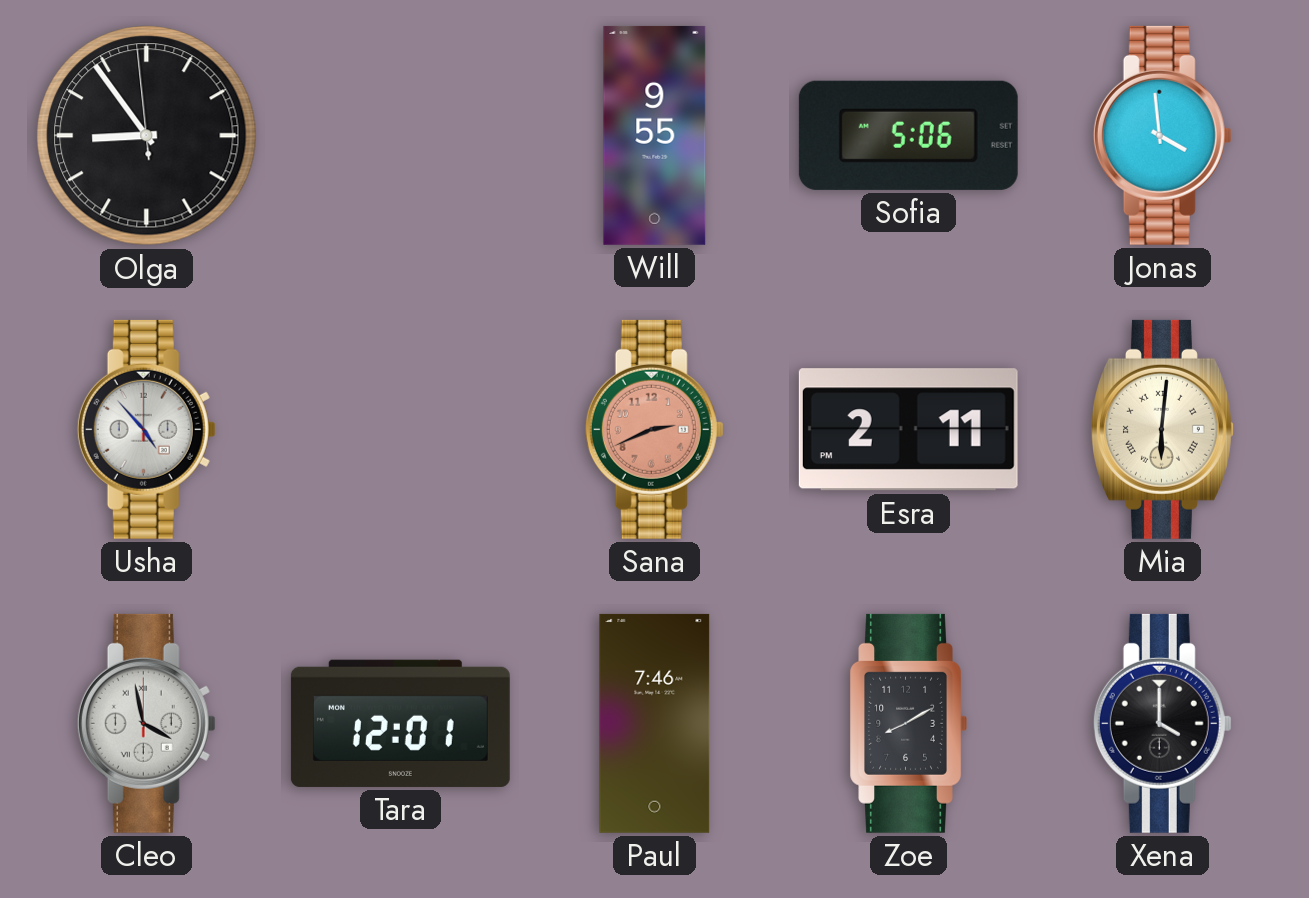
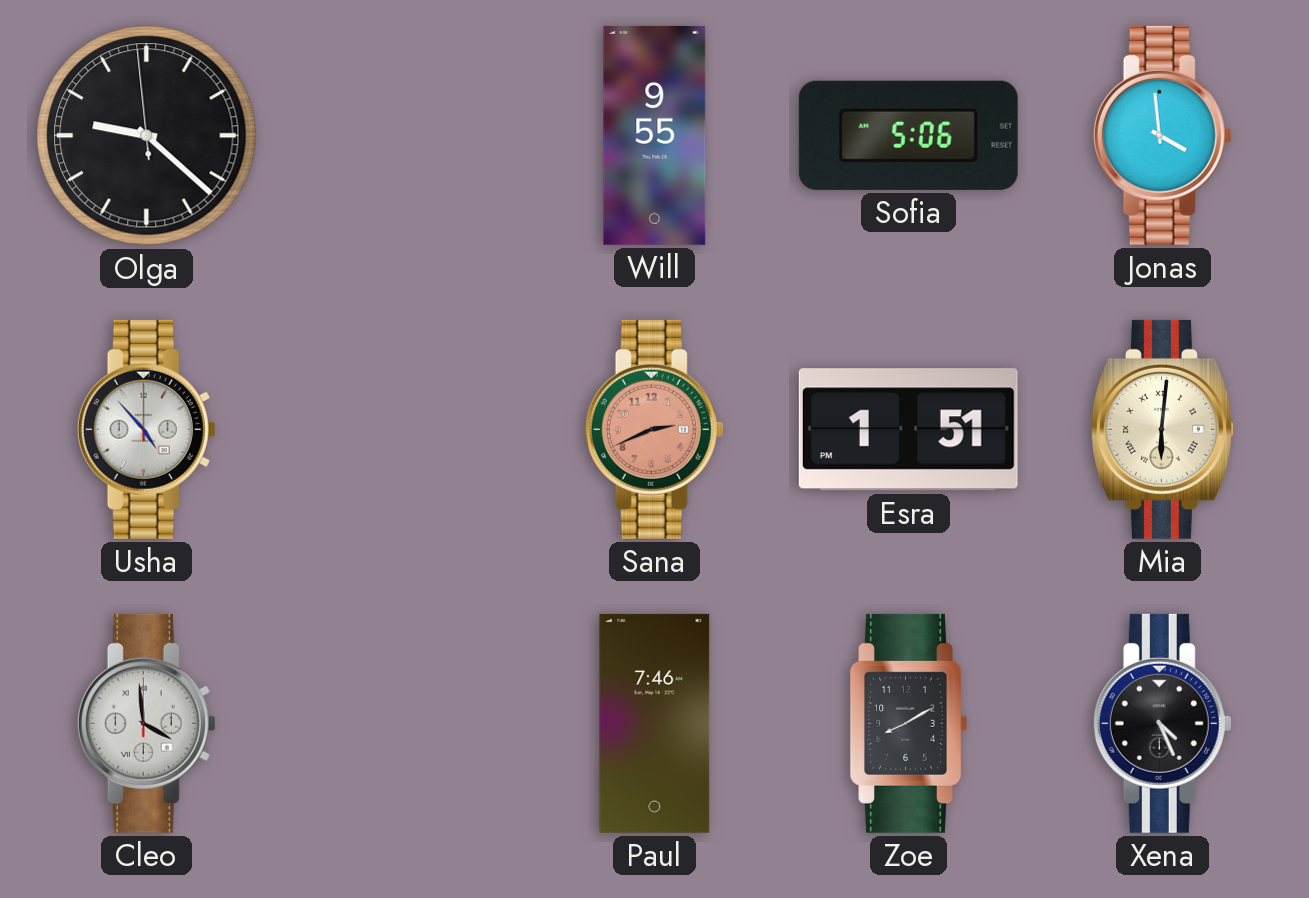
Olga: 8:53 -> 9:21 (147, 136)
Esra: 2:11 -> 1:51 (908, 430)
Cleo: 3:58 -> 3:59 (146, 723)
Tara: 12:01 -> none (400, 723)
Xena: 4:00 -> 4:26 (1162, 723)
